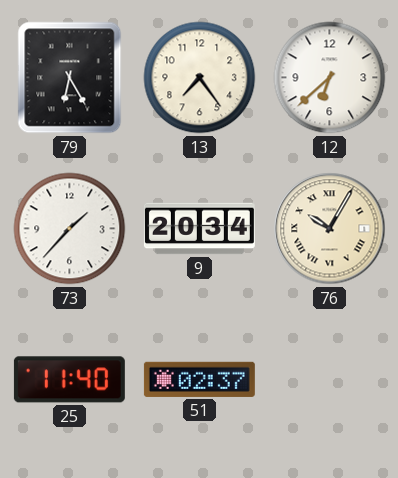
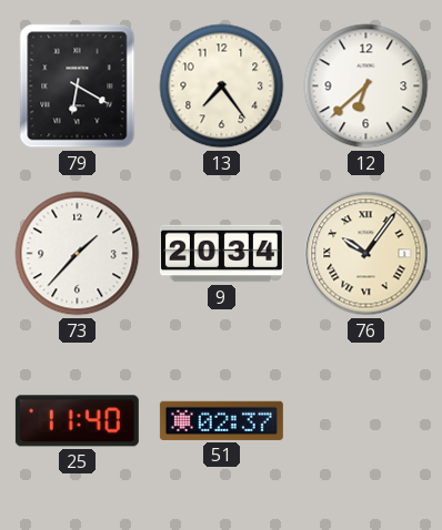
79: 6:25 -> 6:20 (78, 86)
76: 10:05 -> 10:06 (366, 254)
